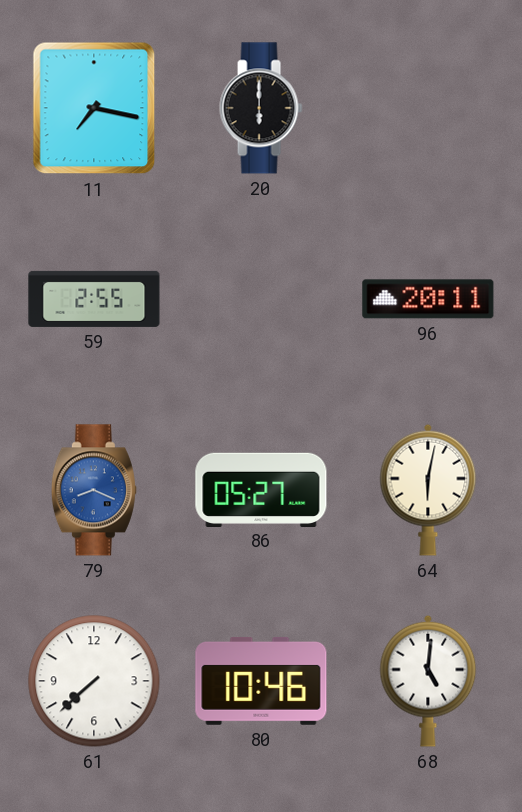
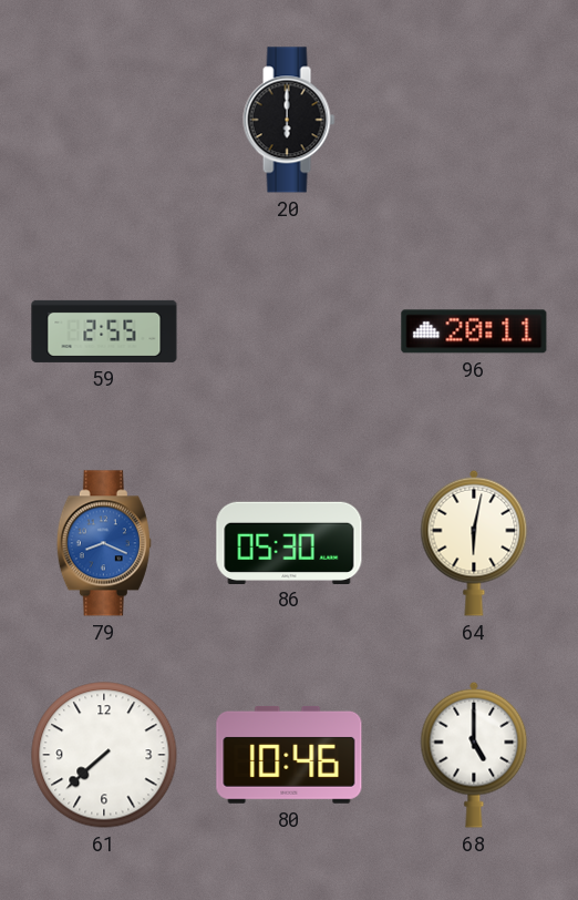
11: 7:17 -> none (94, 108)
86: 05:27 -> 05:30 (289, 542)
68: 5:01 -> 5:00 (474, 755)
